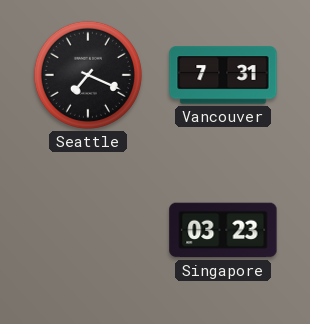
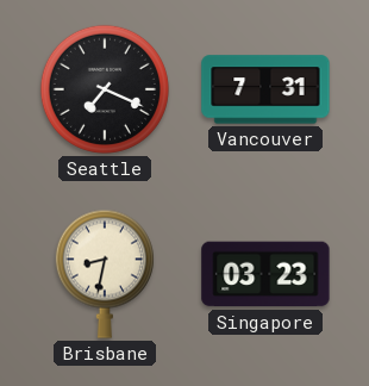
Brisbane: none -> 8:32 (105, 274)
